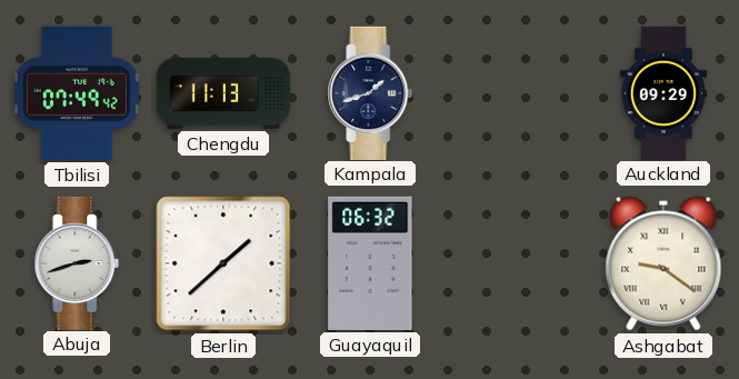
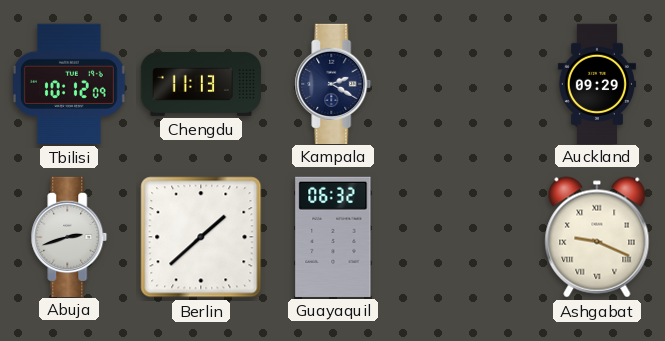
Tbilisi: 07:49 -> 10:12 (69, 84)
Kampala: 1:42 -> 2:20 (333, 83)
Ashgabat: 9:21 -> 9:19 (597, 237)
